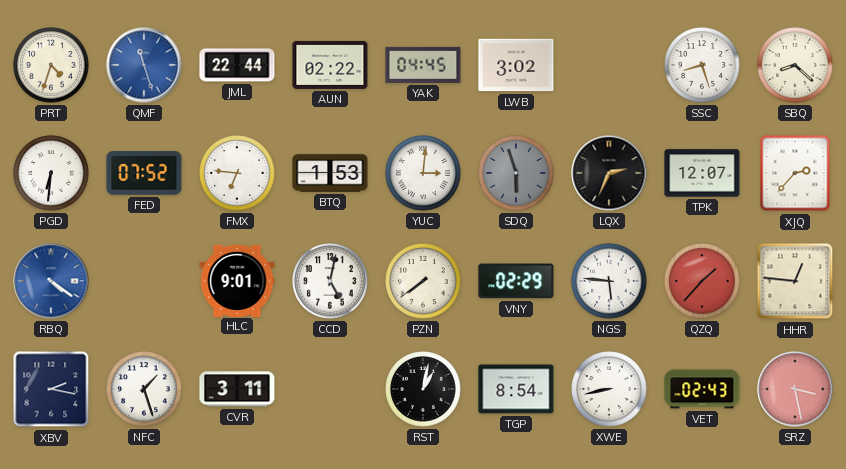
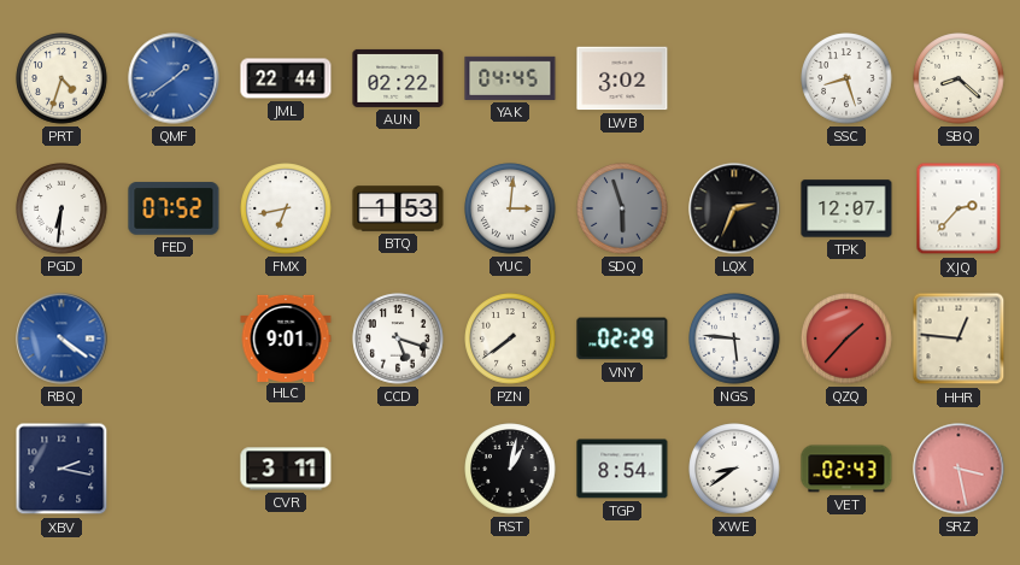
QMF: 11:27 -> 1:39 (174, 78)
FMX: 6:46 -> 6:43 (286, 208)
CCD: 5:02 -> 5:18 (398, 339)
NFC: 1:27 -> none (144, 389)
XWE: 8:43 -> 8:39 (734, 469)
